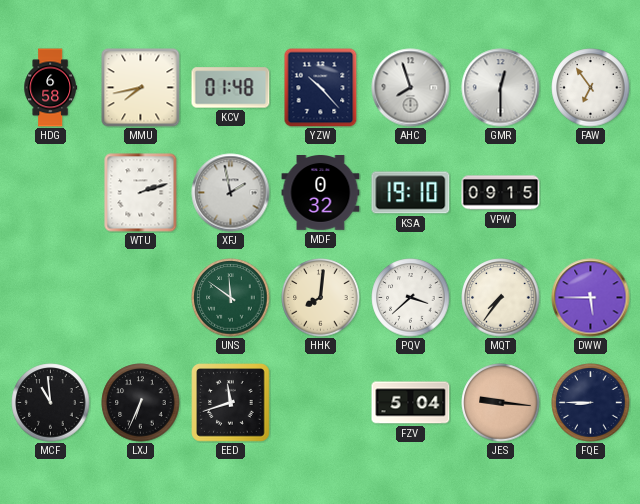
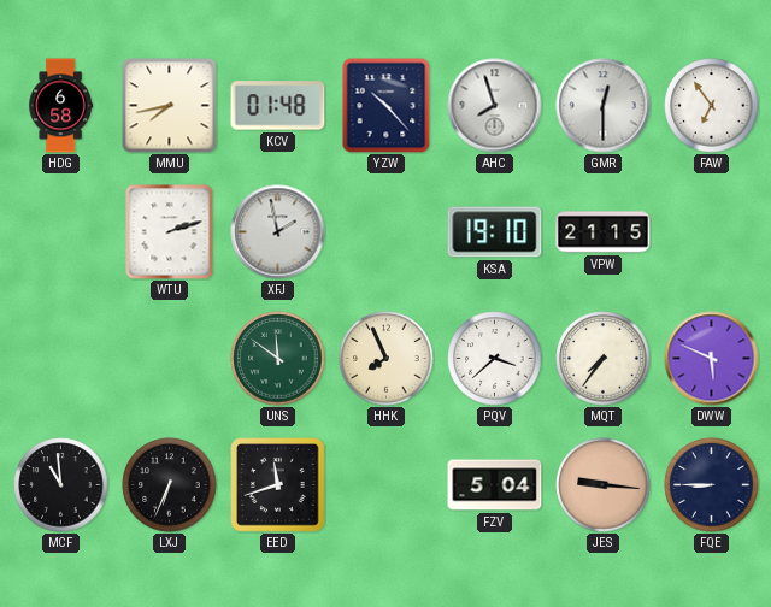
MDF: 0:32 -> none (321, 193)
VPW: 09:15 -> 21:15 (604, 232)
HHK: 8:01 -> 7:56 (387, 359)
DWW: 5:45 -> 5:49 (712, 359)
